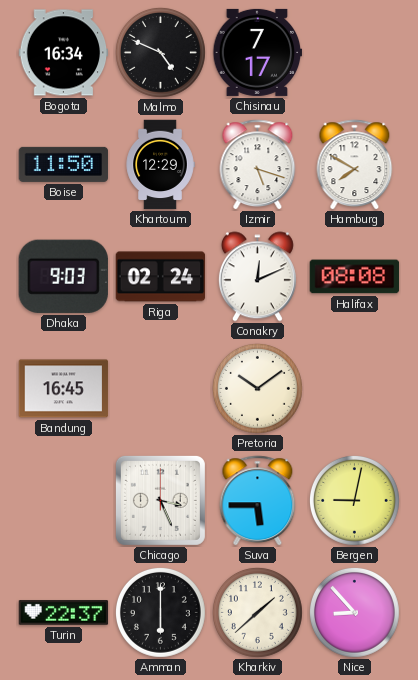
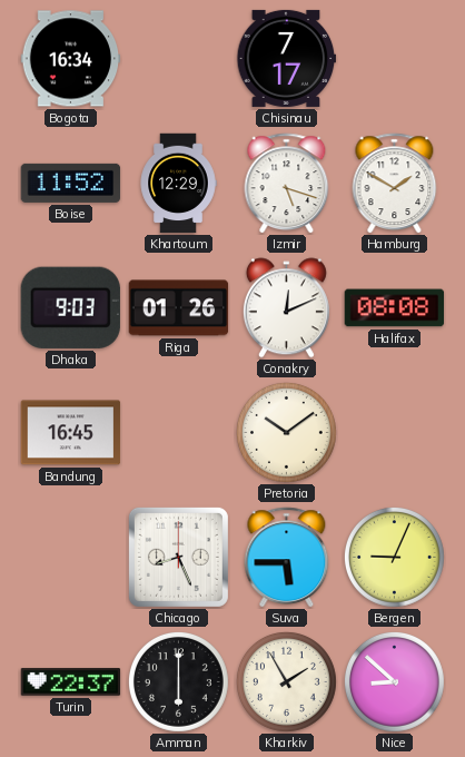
Malmo: 4:49 -> none (160, 52)
Boise: 11:50 -> 11:52 (71, 183)
Hamburg: 7:50 -> 1:50 (395, 184)
Riga: 02:24 -> 01:26 (179, 308)
Chicago: 3:26 -> 8:26 (178, 557)
Bergen: 9:02 -> 9:04 (394, 557)
Kharkiv: 1:38 -> 1:55 (286, 681)
Nice: 8:53 -> 8:52 (394, 681)
